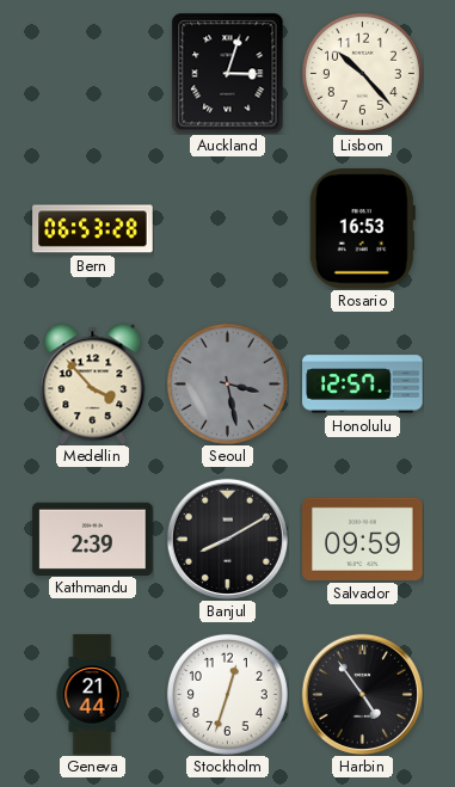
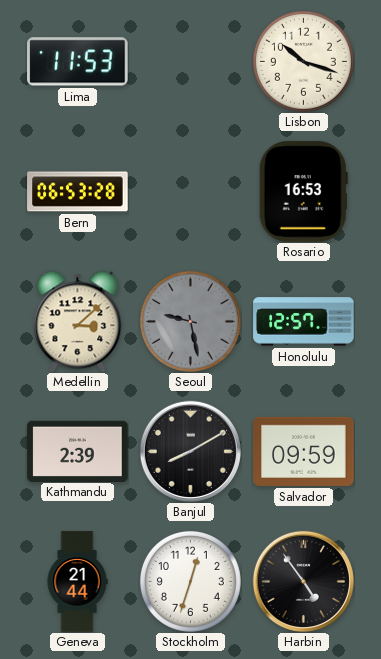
Lima: none -> 11:53 (78, 62)
Auckland: 3:03 -> none (228, 73)
Lisbon: 10:23 -> 10:18 (303, 61)
Medellin: 3:53 -> 3:08 (78, 321)
Seoul: 3:28 -> 9:28 (190, 321)
